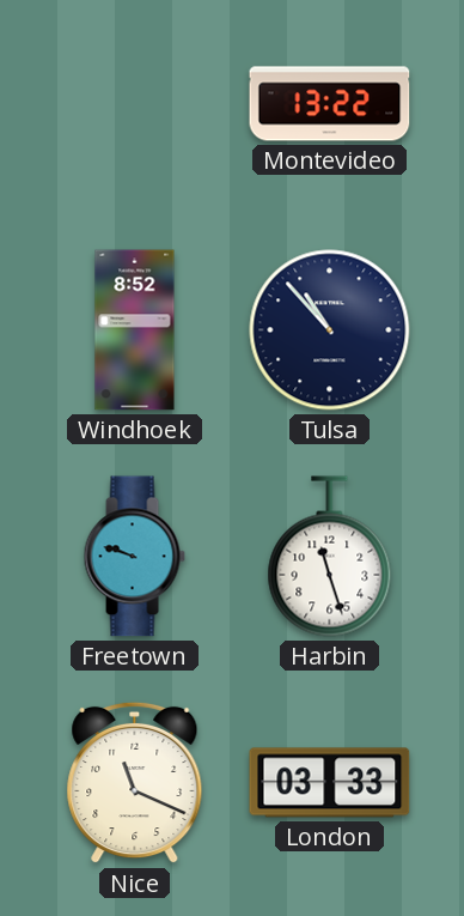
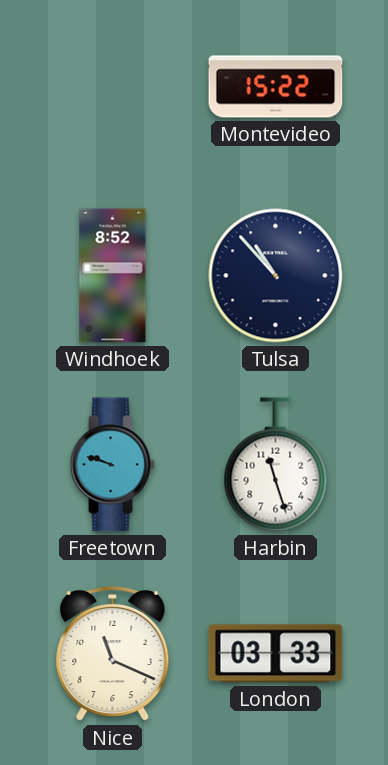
Montevideo: 13:22 -> 15:22 (276, 87)
